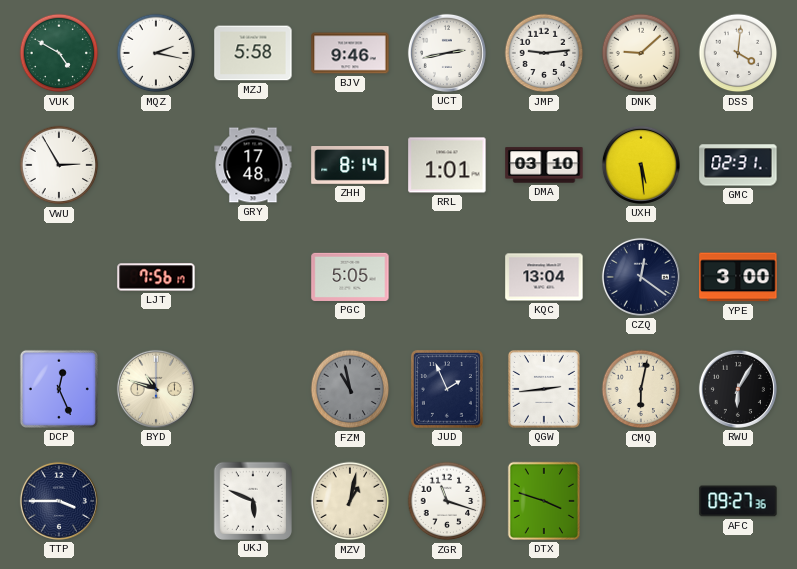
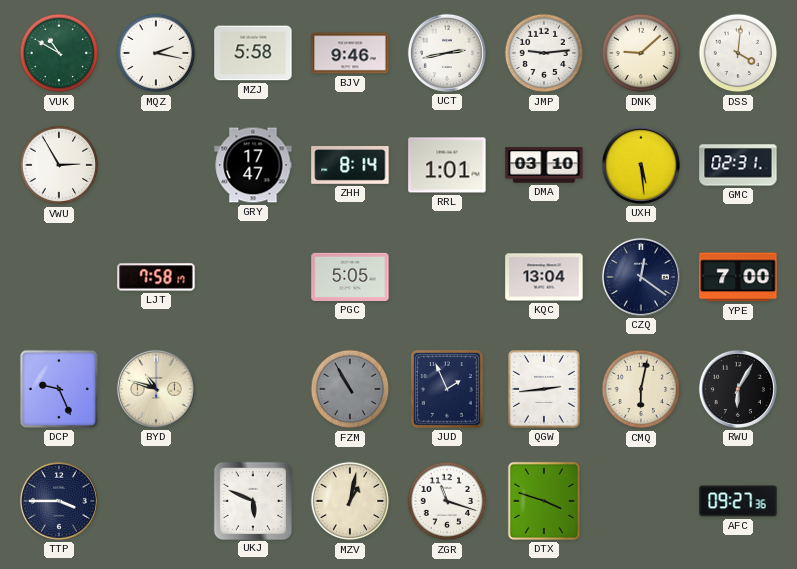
VUK: 4:50 -> 10:50 (59, 53)
GRY: 17:48 -> 17:47 (253, 165)
LJT: 7:56 -> 7:58 (156, 277)
YPE: 3:00 -> 7:00 (738, 277)
DCP: 12:26 -> 9:26 (59, 389)
FZM: 10:58 -> 10:55 (350, 389)
